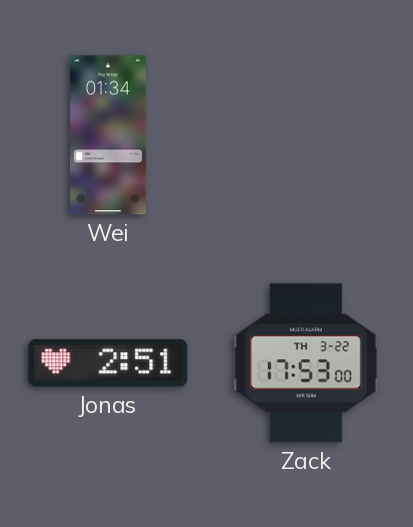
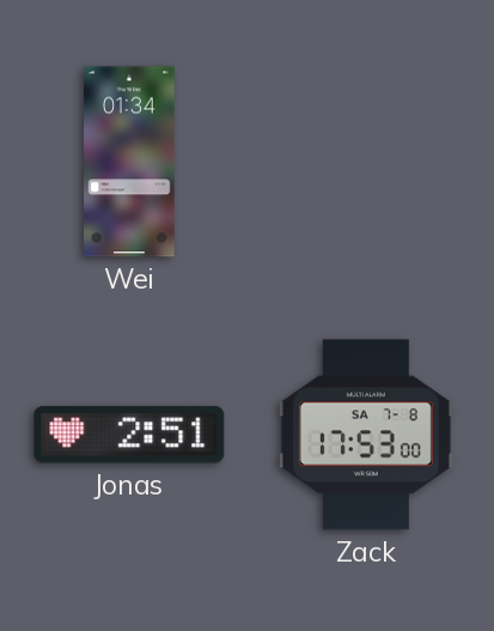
Zack date: TH 3-22 -> SA 7-8 (366, 435)
